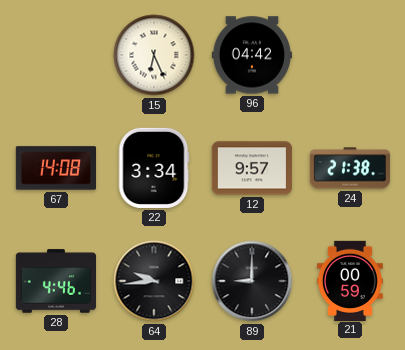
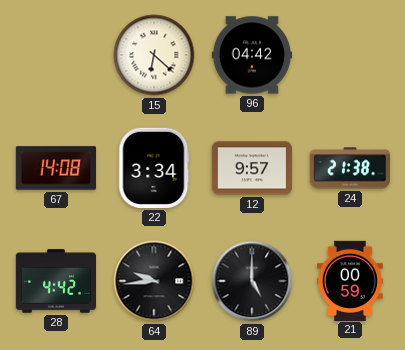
15: 6:26 -> 6:22 (154, 55)
28: 4:46 -> 4:42 (55, 281)
89: 9:00 -> 5:00 (252, 281)
